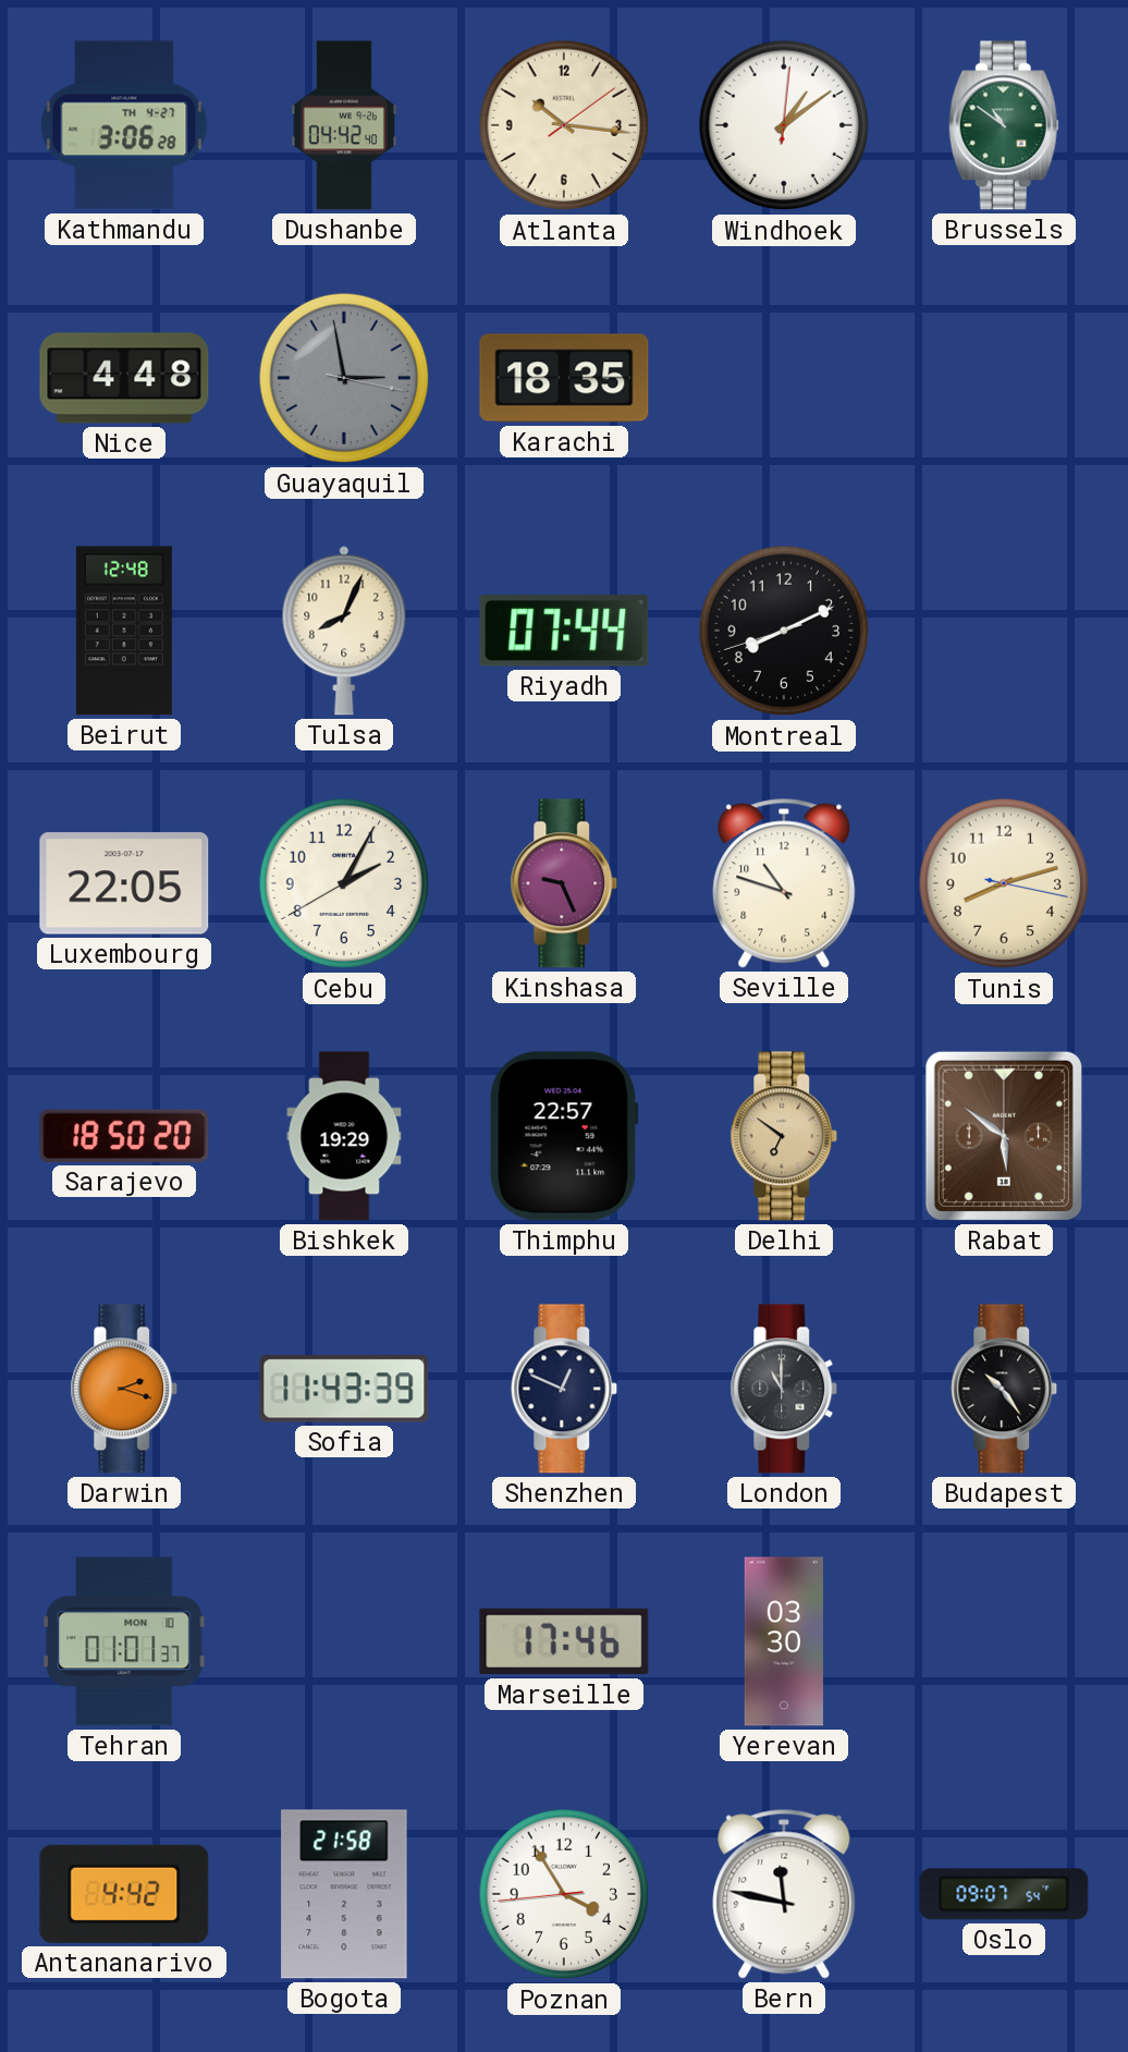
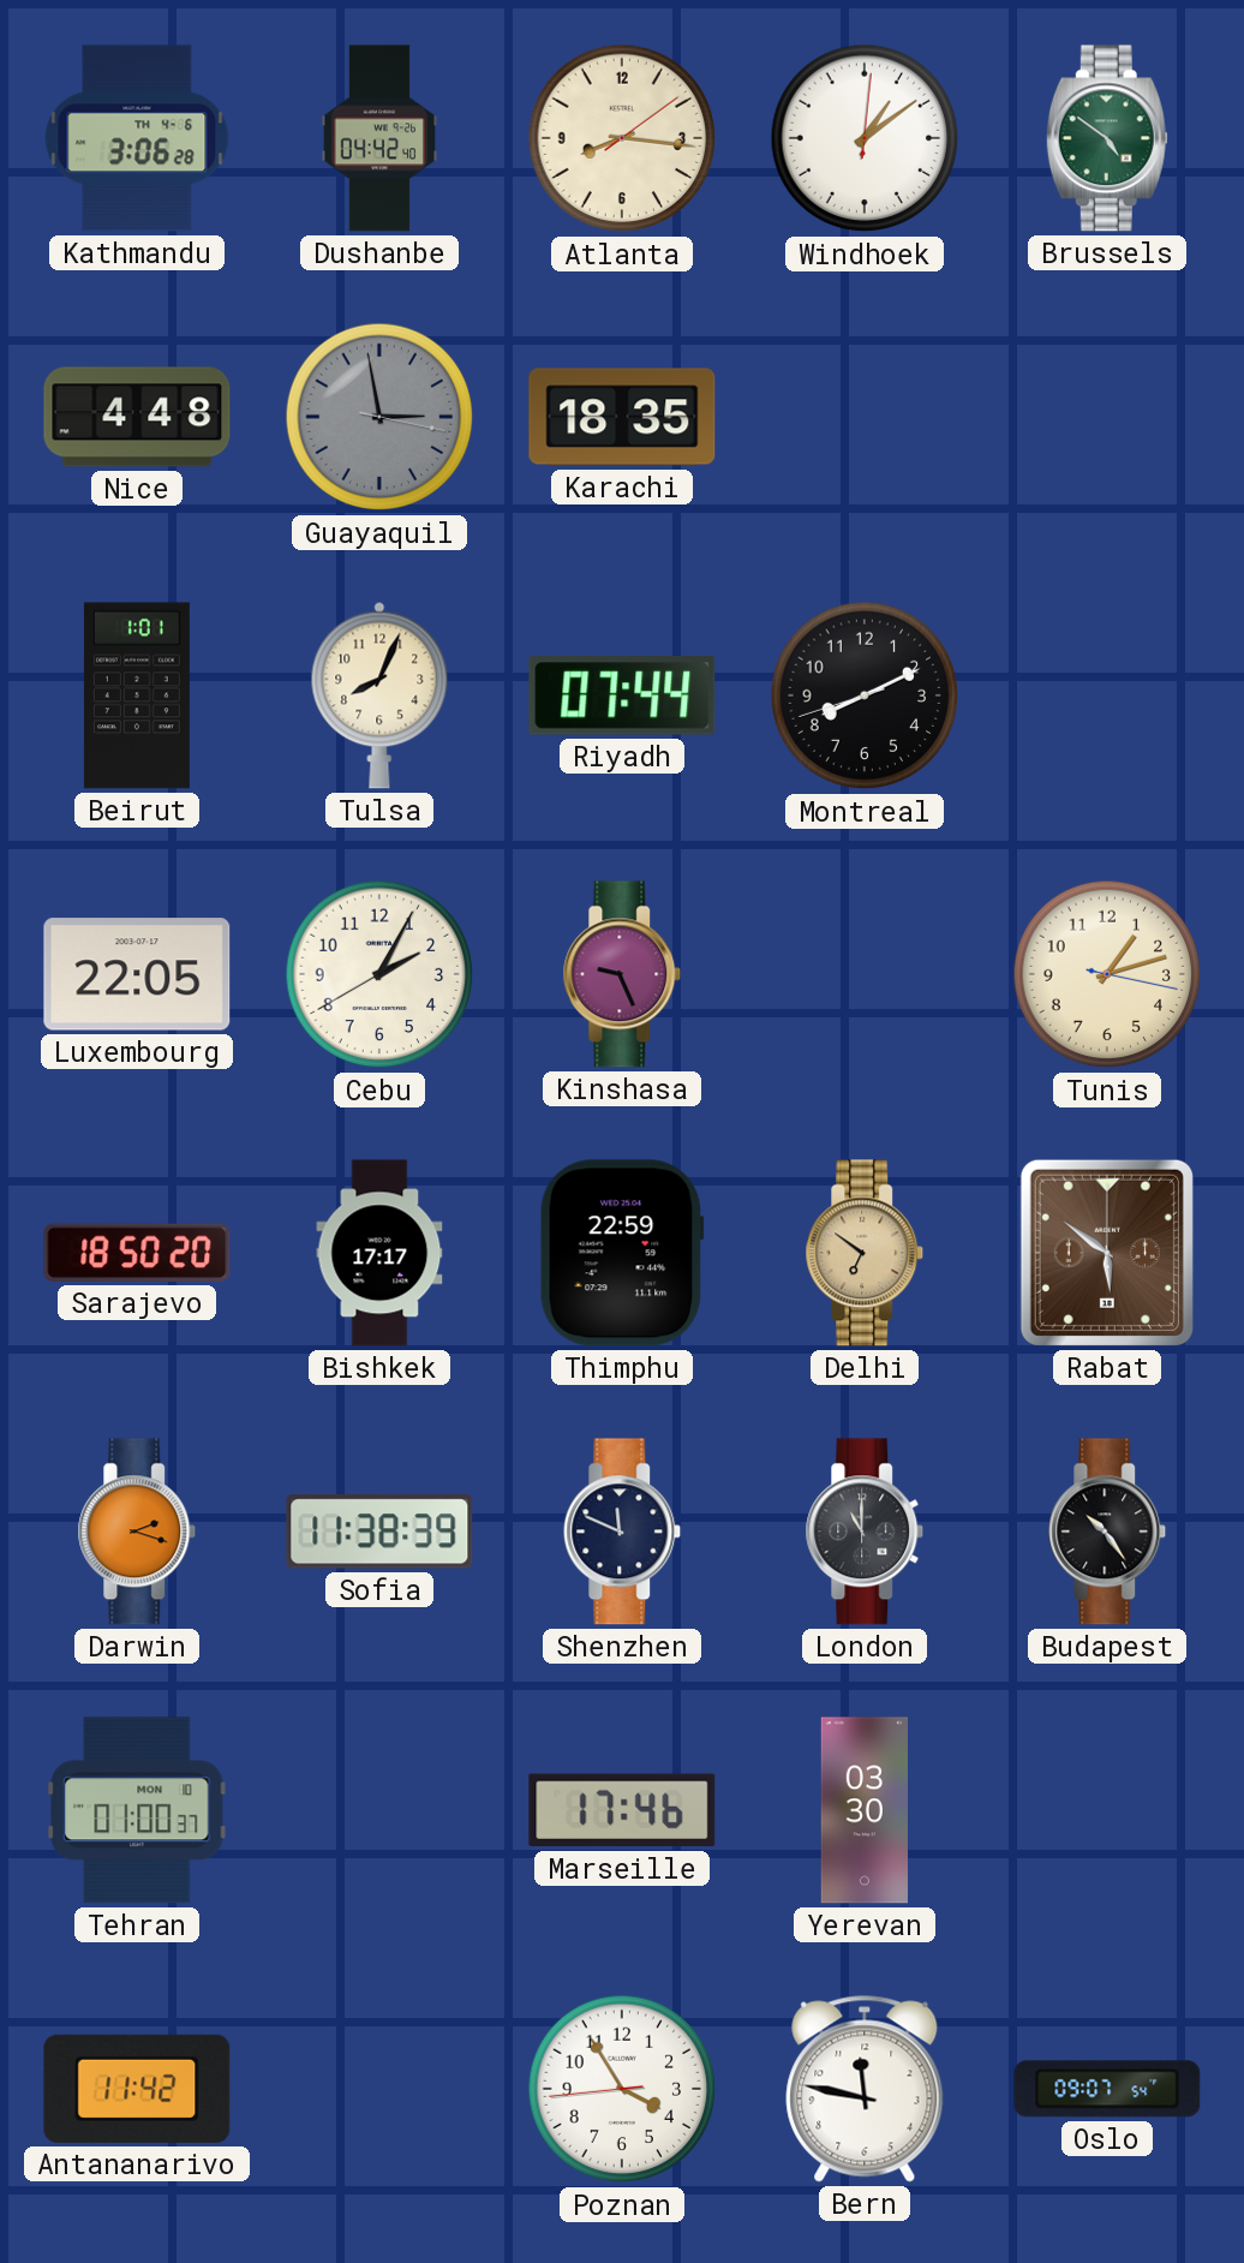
Kathmandu date: TH 4-27 -> TH 4-6 (137, 138)
Atlanta: 10:16 -> 8:16 (622, 138)
Brussels: 10:51 -> 4:51 (1107, 138)
Beirut: 12:48 -> 1:01 (137, 695)
Seville: 10:48 -> none (784, 883)
Tunis: 8:12 -> 1:12 (1107, 974)
Bishkek: 19:29 -> 17:17 (379, 1253)
Thimphu: 22:57 -> 22:59 (622, 1253)
Sofia: 11:43 -> 11:38 (379, 1531)
Shenzhen: 12:49 -> 11:49 (622, 1531)
Tehran: 01:01 -> 01:00 (137, 1810)
Antananarivo: 4:42 -> 11:42 (137, 2089)
Bogota: 21:58 -> none (344, 1894)
